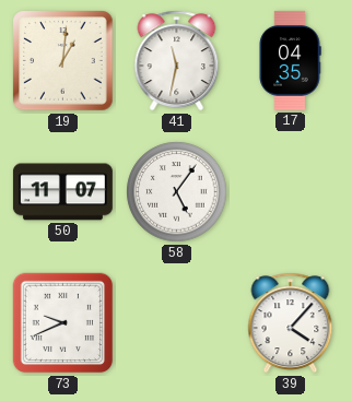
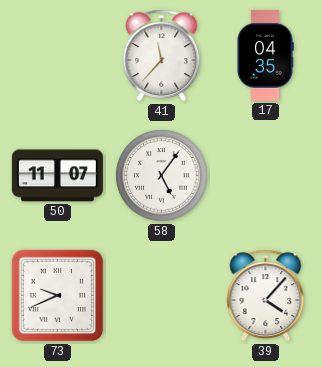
19: 1:01 -> none (63, 61)
41: 11:32 -> 11:37 (162, 56)
